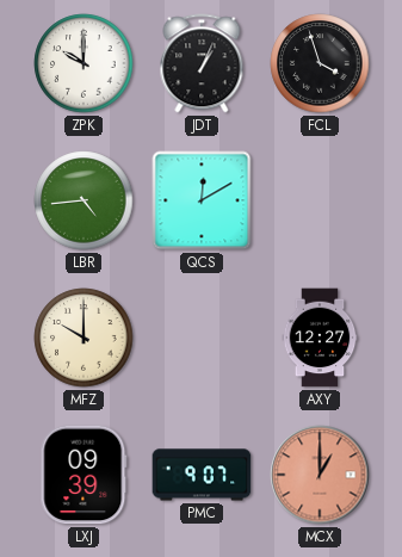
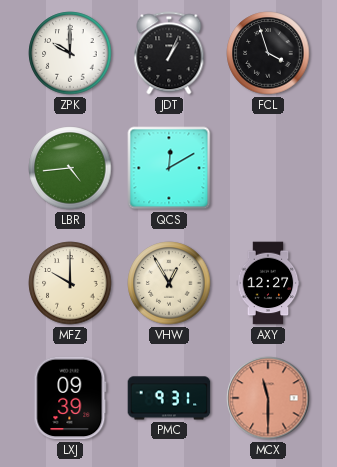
VHW: none -> 12:55 (169, 283)
PMC: 9:07 -> 9:31 (169, 398)
MCX: 1:00 -> 11:30 (268, 398)
